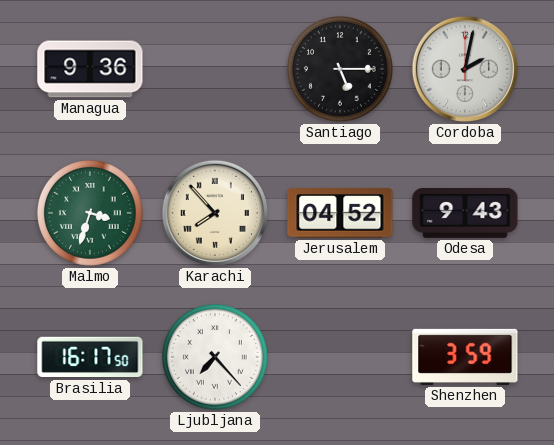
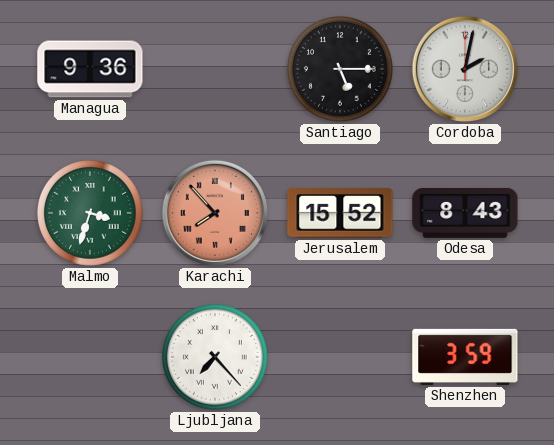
Karachi dial: cream -> salmon (215, 213)
Jerusalem: 04:52 -> 15:52 (340, 213)
Odesa: 9:43 -> 8:43 (465, 213)
Brasilia: 16:17 -> none (90, 357)
